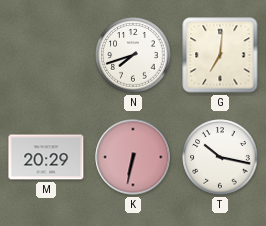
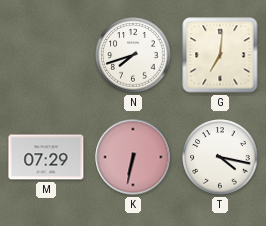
M: 20:29 -> 07:29 (46, 157)
T: 10:17 -> 4:17 (220, 157)
